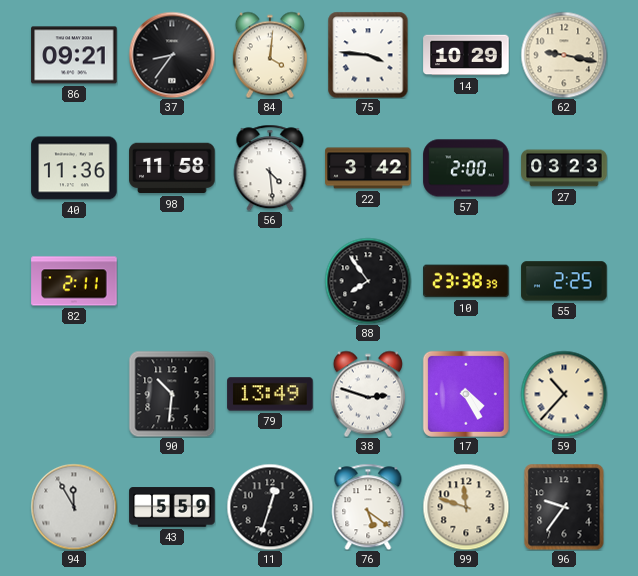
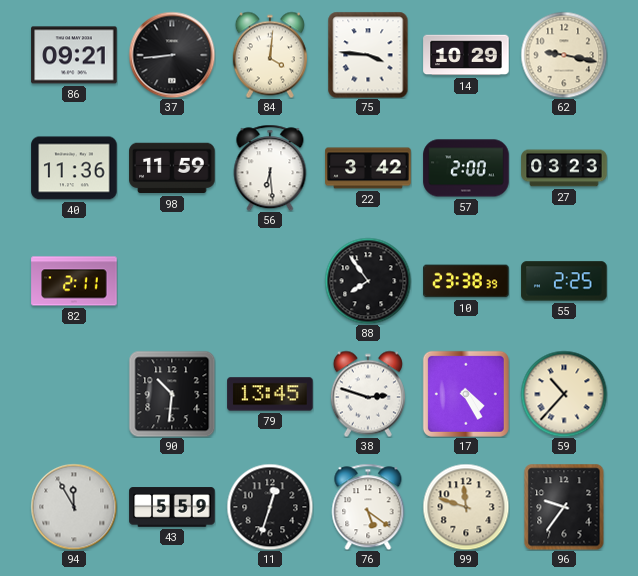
37: 8:36 -> 8:44 (172, 55)
98: 11:58 -> 11:59 (172, 168)
56: 4:29 -> 6:29 (270, 168)
79: 13:49 -> 13:45 (270, 394)
